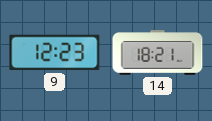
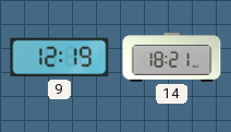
9: 12:23 -> 12:19 (60, 58)
